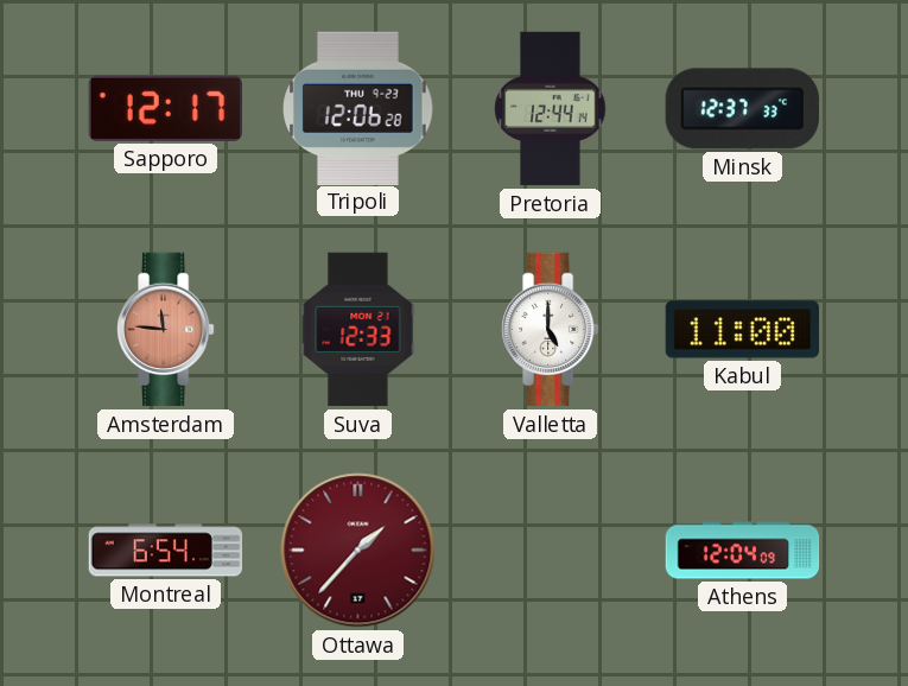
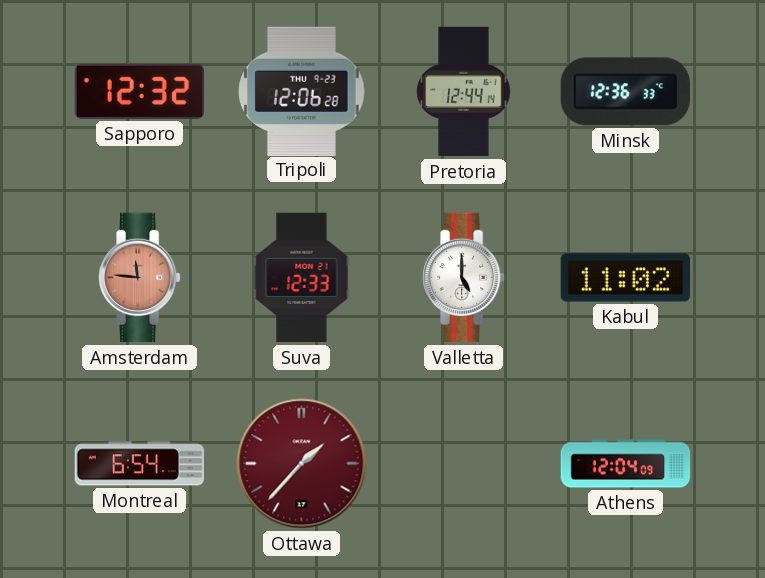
Sapporo: 12:17 -> 12:32 (139, 91)
Minsk: 12:37 -> 12:36 (625, 92)
Kabul: 11:00 -> 11:02 (626, 278)
